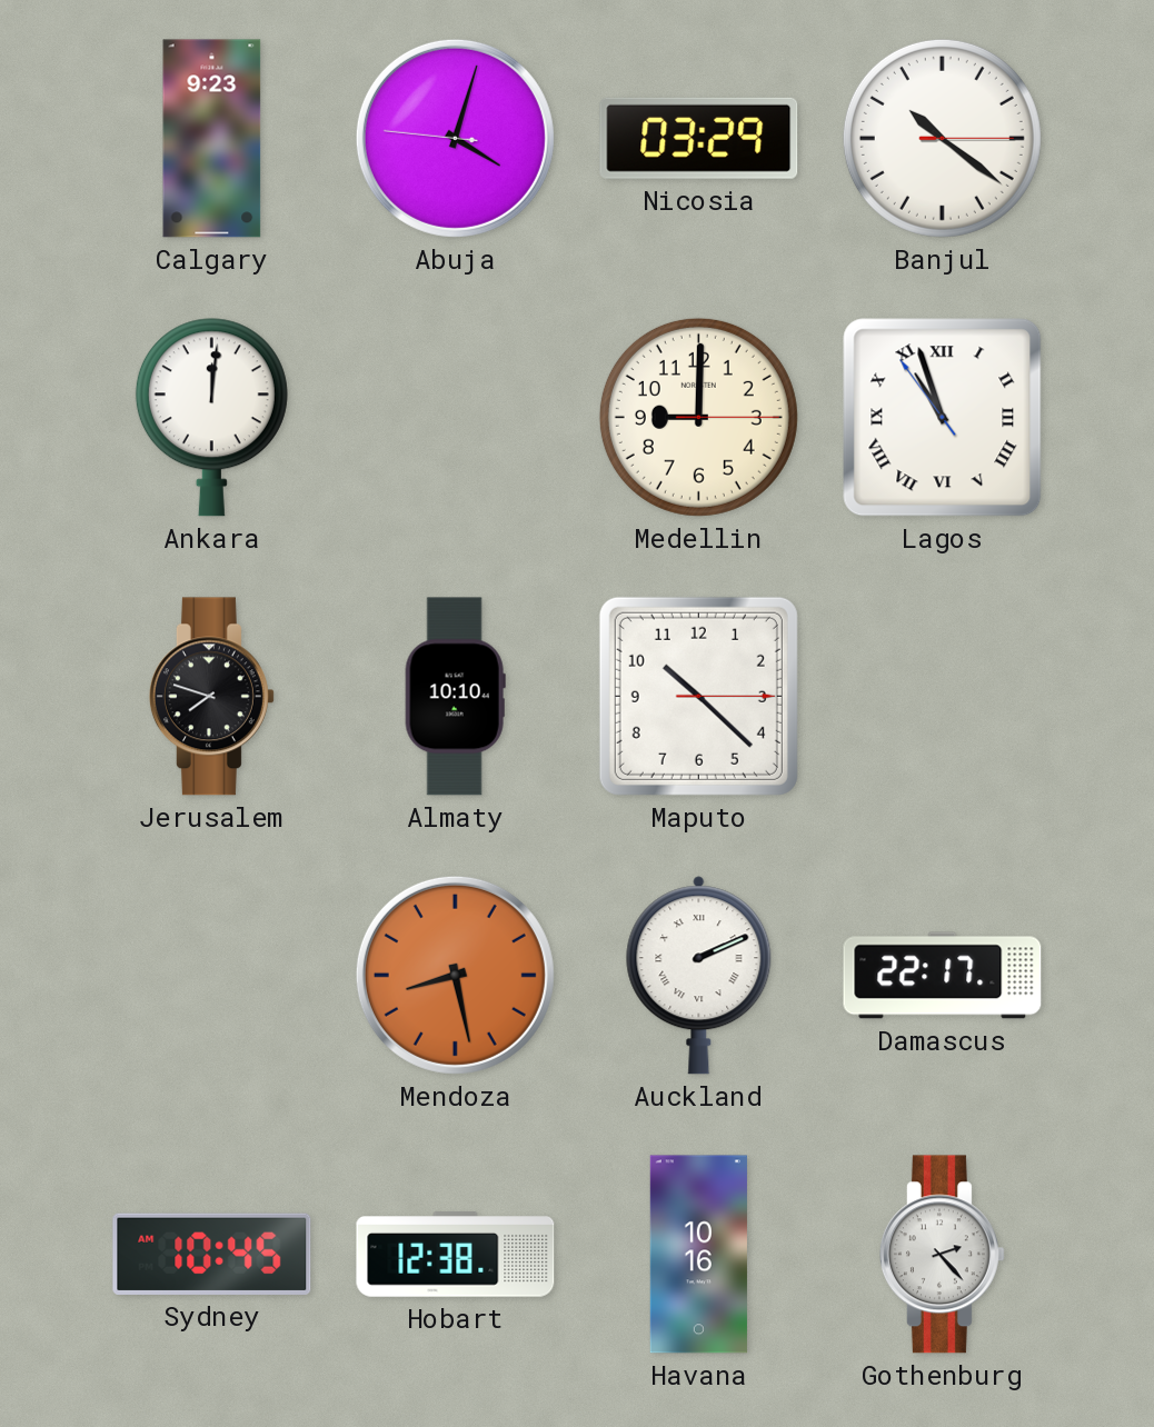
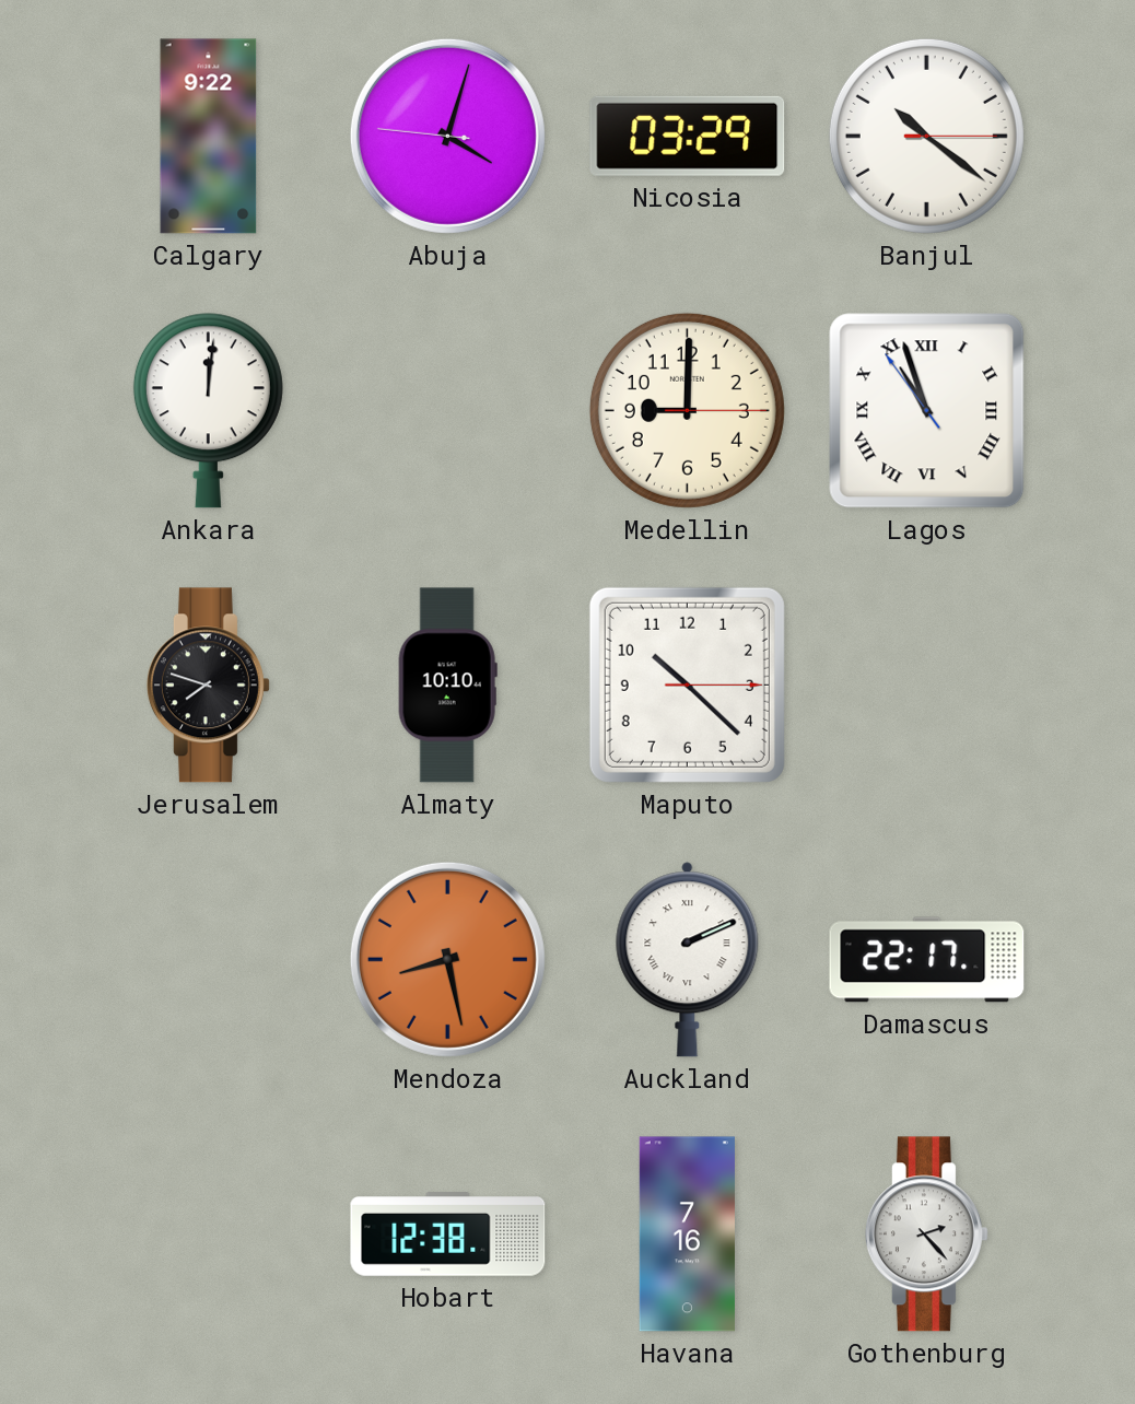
Calgary: 9:23 -> 9:22 (209, 137)
Sydney: 10:45 -> none (212, 1254)
Havana: 10:16 -> 7:16 (687, 1235)
